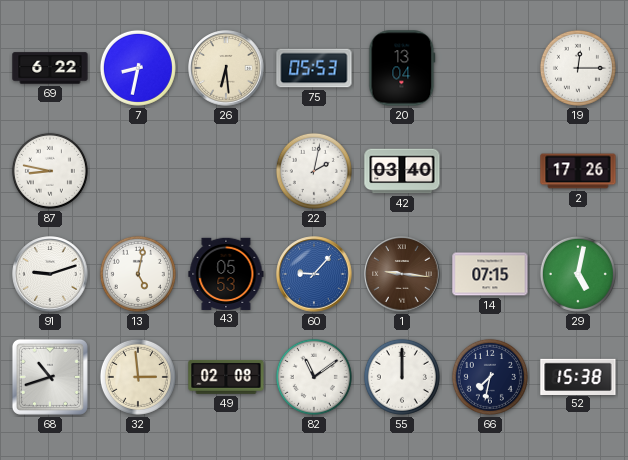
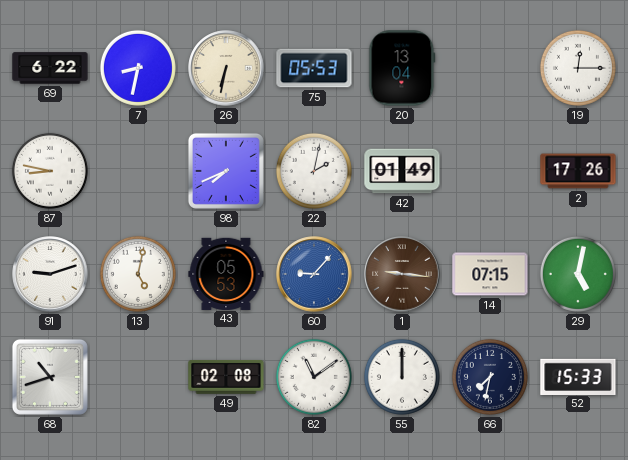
26: 6:29 -> 6:32 (226, 68)
98: none -> 7:41 (226, 171)
42: 03:40 -> 01:49 (402, 171)
32: 2:59 -> none (138, 377)
52: 15:38 -> 15:33 (578, 376)
